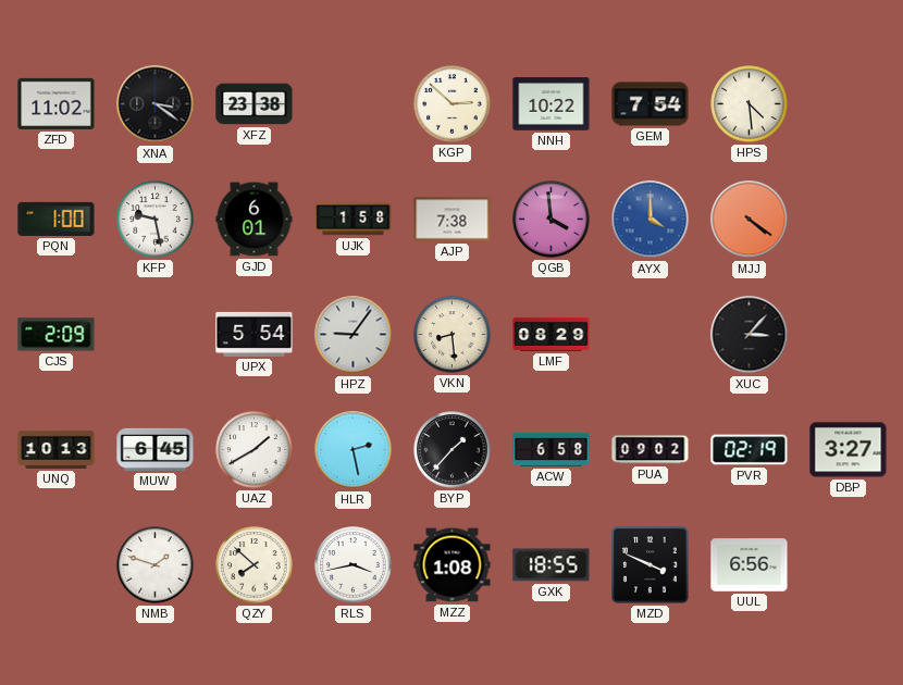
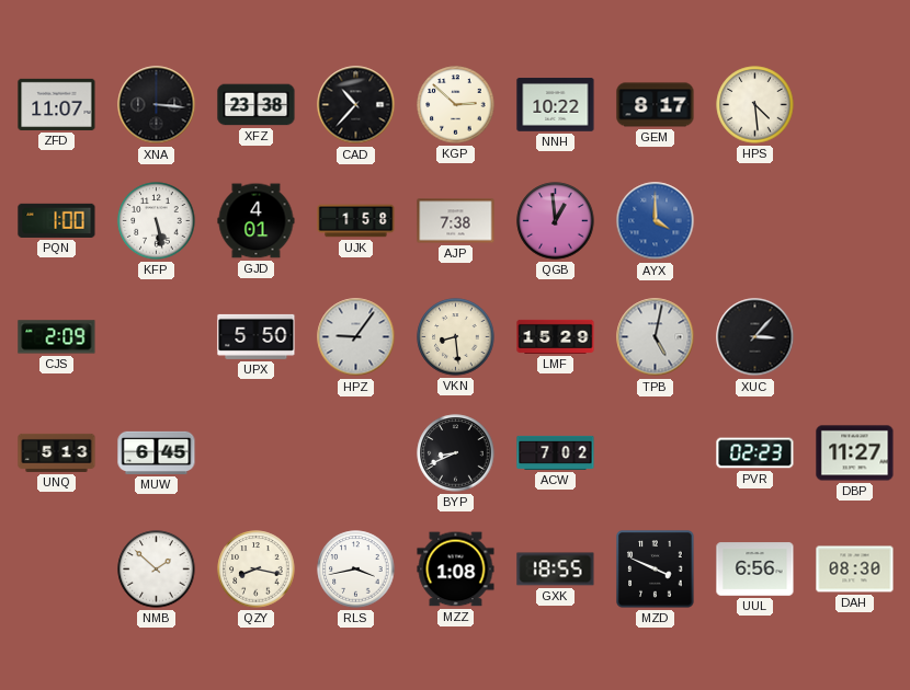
ZFD: 11:02 -> 11:07 (57, 104)
XNA: 3:21 -> 3:16 (157, 105)
CAD: none -> 10:37 (356, 105)
GEM: 7:54 -> 8:17 (656, 105)
KFP: 9:28 -> 5:28 (157, 221)
GJD: 6:01 -> 4:01 (257, 221)
QGB: 3:59 -> 12:59 (556, 221)
MJJ: 4:21 -> none (750, 220)
UPX: 5:54 -> 5:50 (257, 336)
LMF: 08:29 -> 15:29 (556, 336)
TPB: none -> 5:02 (656, 337)
UNQ: 10:13 -> 5:13 (57, 452)
UAZ: 1:40 -> none (255, 450)
HLR: 2:28 -> none (354, 450)
BYP: 1:37 -> 8:41 (456, 453)
ACW: 6:58 -> 7:02 (556, 452)
PUA: 09:02 -> none (651, 450)
PVR: 02:19 -> 02:23 (755, 453)
DBP: 3:27 -> 11:27 (855, 453)
NMB: 1:48 -> 1:52 (157, 570)
QZY: 7:52 -> 8:17 (257, 570)
DAH: none -> 08:30 (855, 570)
